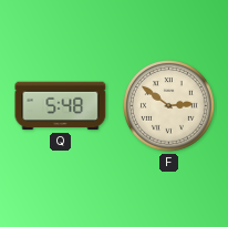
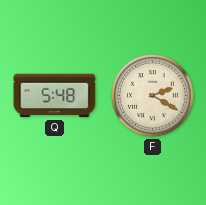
F: 2:51 -> 2:20 (153, 96)
